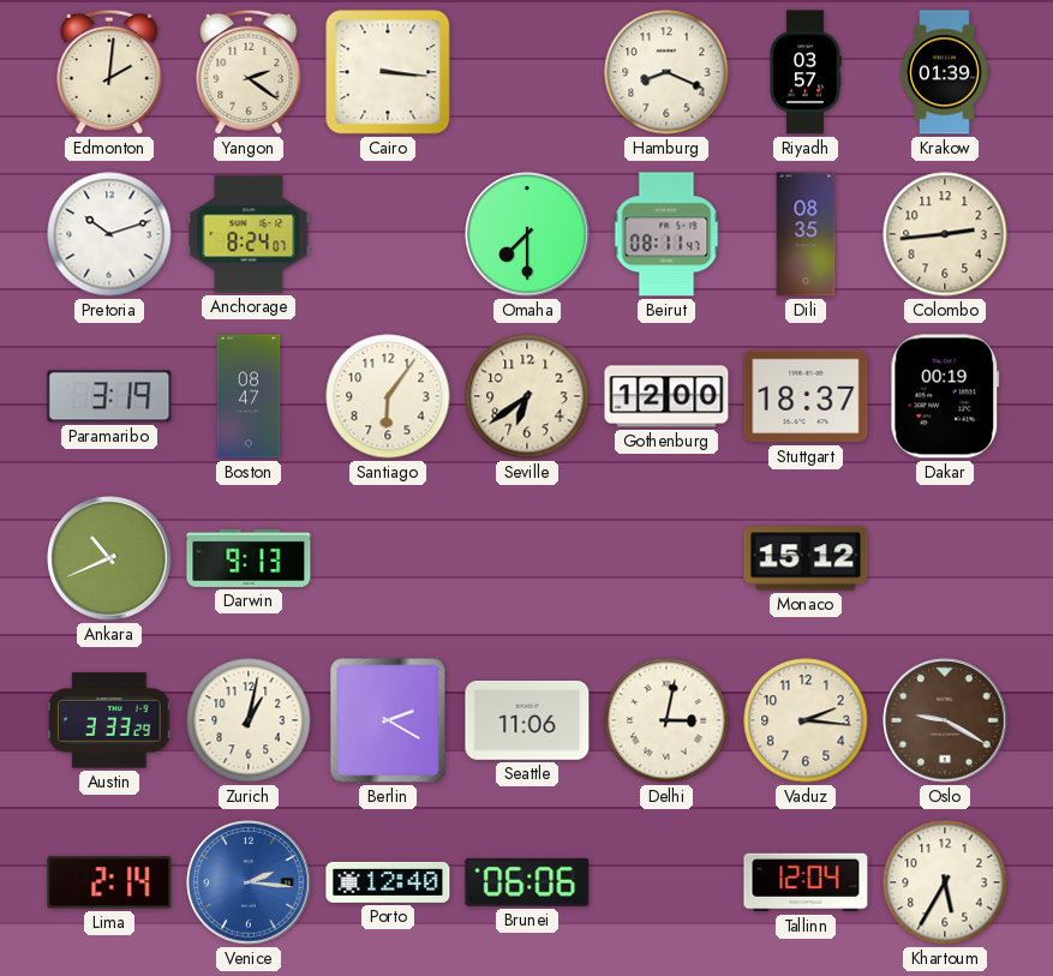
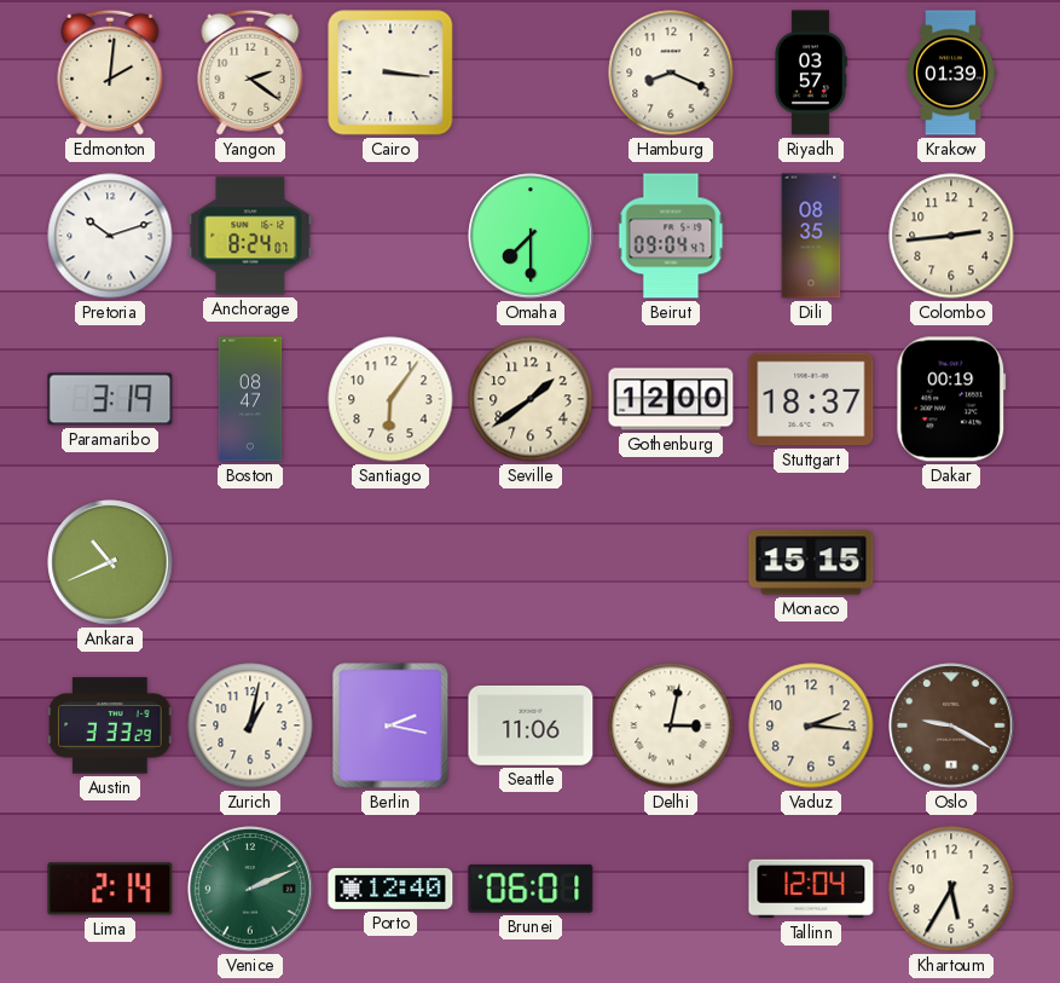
Beirut: 08:11 -> 09:04 (671, 236)
Seville: 6:39 -> 1:39 (531, 399)
Darwin: 9:13 -> none (249, 558)
Monaco: 15:12 -> 15:15 (811, 562)
Berlin: 2:20 -> 2:17 (390, 725)
Venice: 2:16 -> 2:11 (250, 889)
Venice dial: blue -> green (250, 889)
Brunei: 06:06 -> 06:01 (531, 889)
